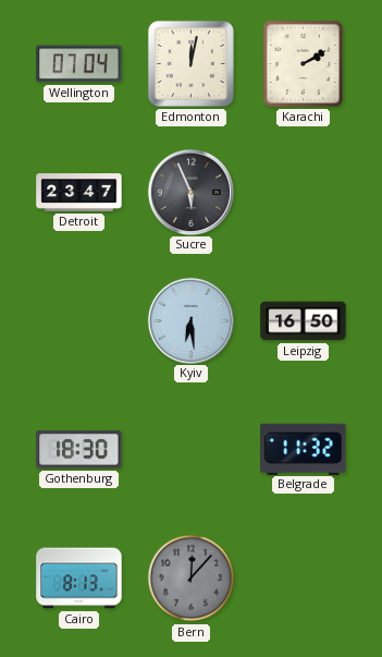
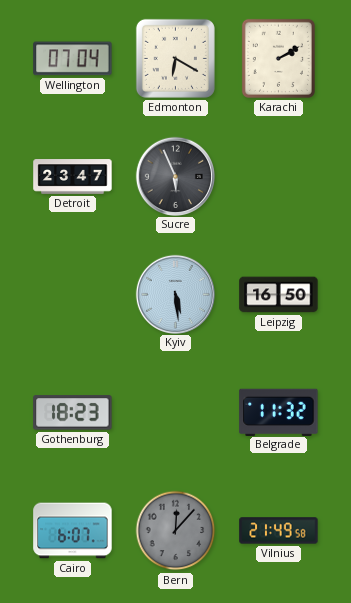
Edmonton: 12:02 -> 6:20 (175, 58)
Kyiv: 6:29 -> 5:29 (175, 294)
Gothenburg: 18:30 -> 18:23 (73, 413)
Cairo: 8:13 -> 6:07 (73, 531)
Vilnius: none -> 21:49 (279, 531)
